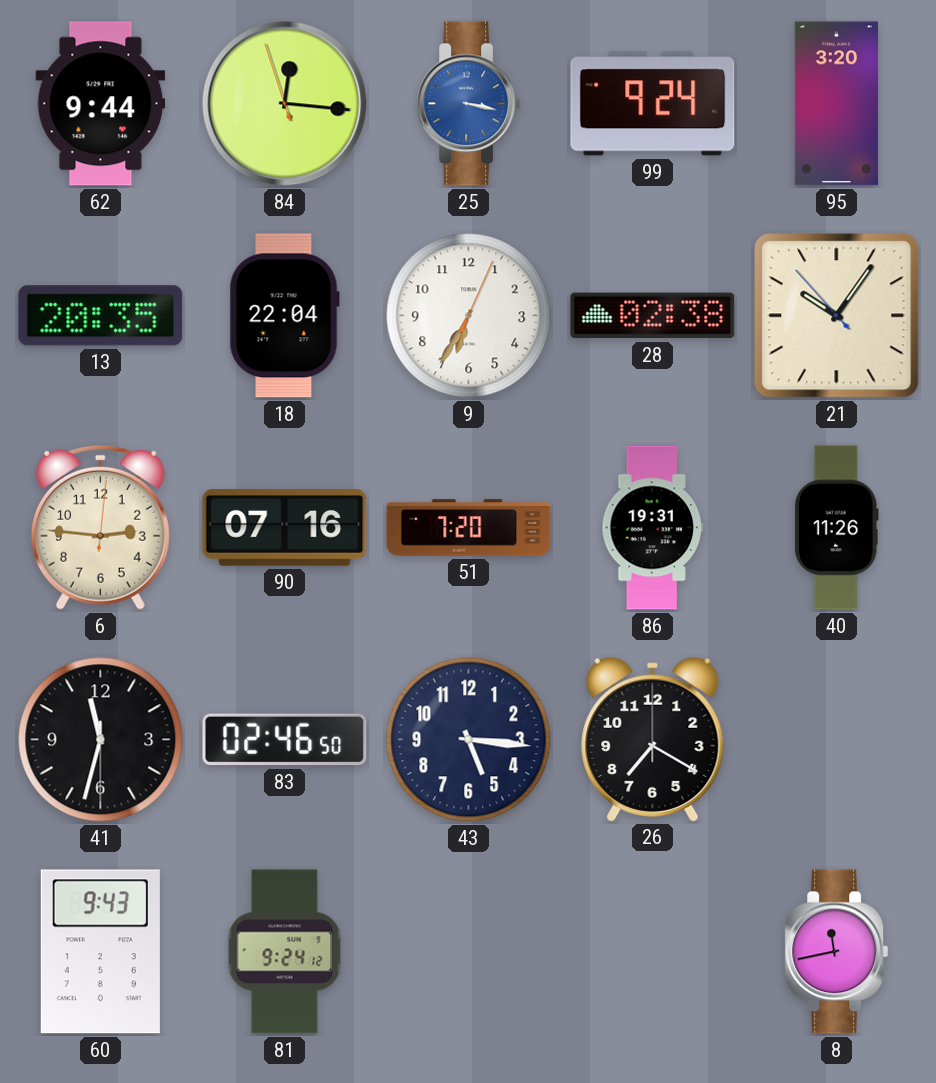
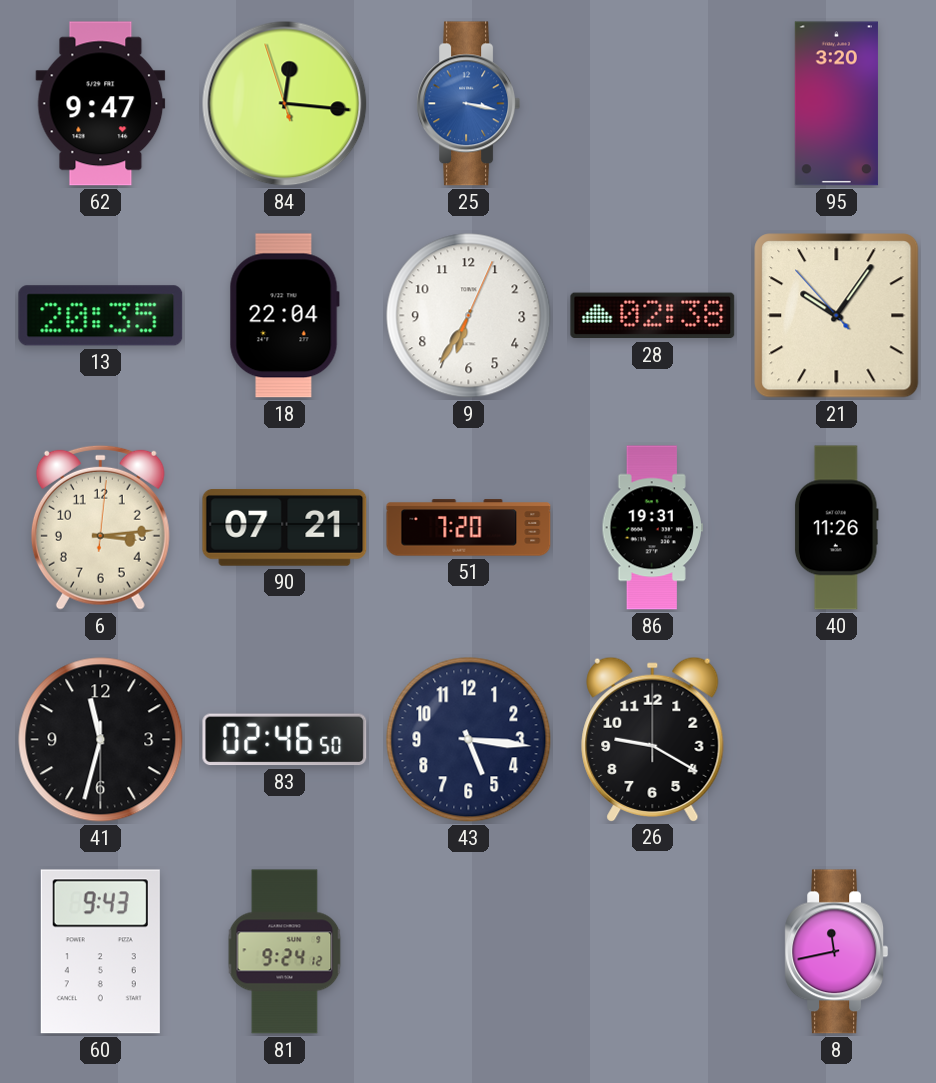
62: 9:44 -> 9:47 (101, 104)
99: 9:24 -> none (653, 104)
6: 2:46 -> 3:14 (100, 527)
90: 07:16 -> 07:21 (285, 528)
26: 7:20 -> 9:20 (653, 739)
